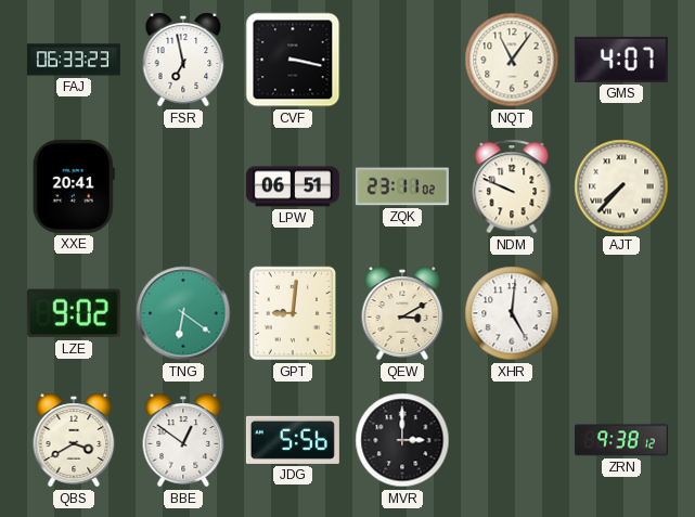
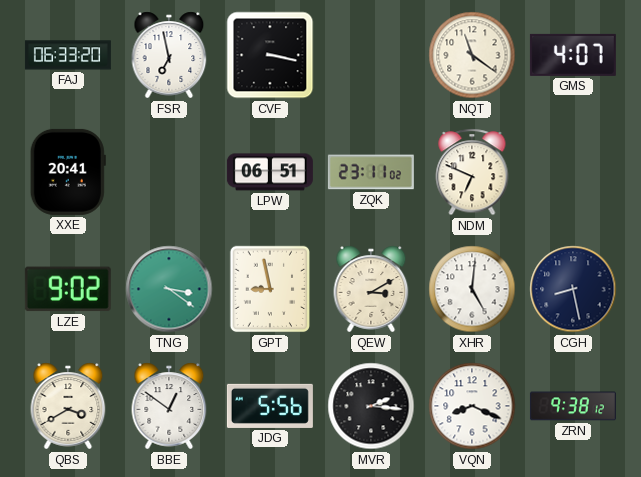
FAJ: 06:33:23 -> 06:33:20 (68, 55)
NQT: 11:06 -> 11:21 (472, 55)
NDM: 9:49 -> 6:49 (472, 172)
AJT: 7:37 -> none (621, 186)
TNG: 6:21 -> 3:21 (169, 289)
GPT: 9:01 -> 8:58 (269, 289)
CGH: none -> 8:28 (573, 289)
MVR: 3:00 -> 2:16 (371, 406)
VQN: none -> 8:19 (472, 406)
